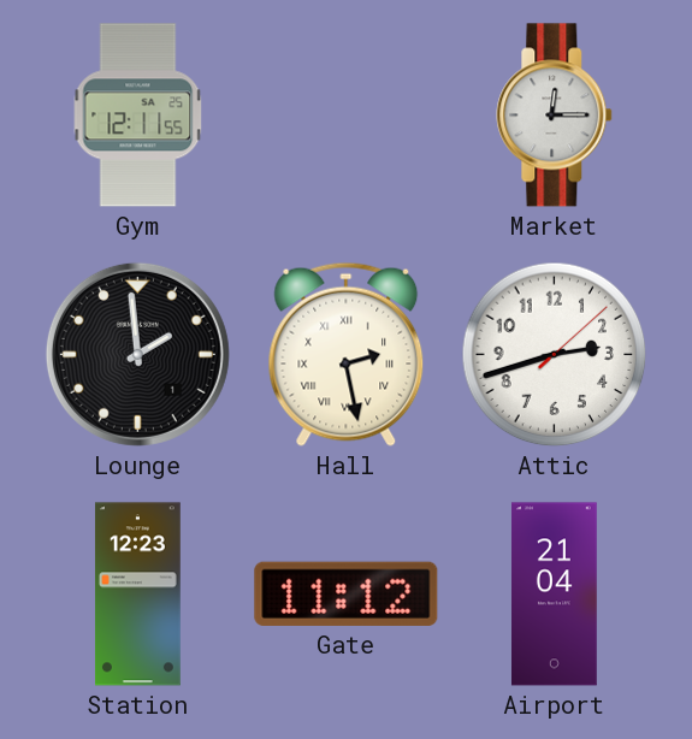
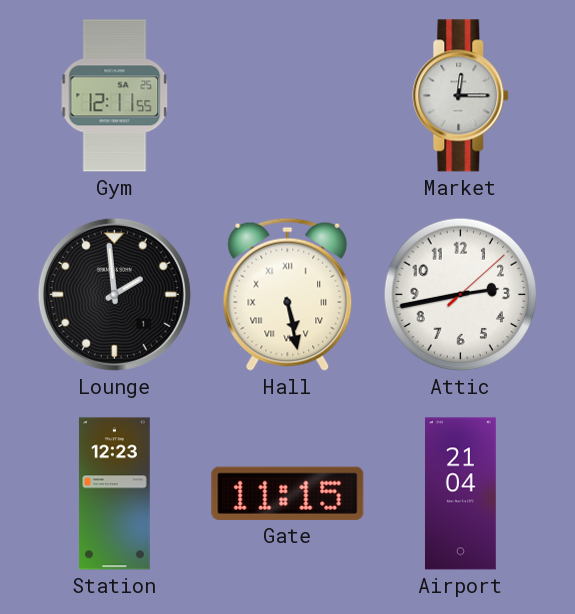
Hall: 2:28 -> 5:28 (288, 294)
Attic: 2:42 -> 2:43 (461, 295)
Gate: 11:12 -> 11:15 (288, 493)
